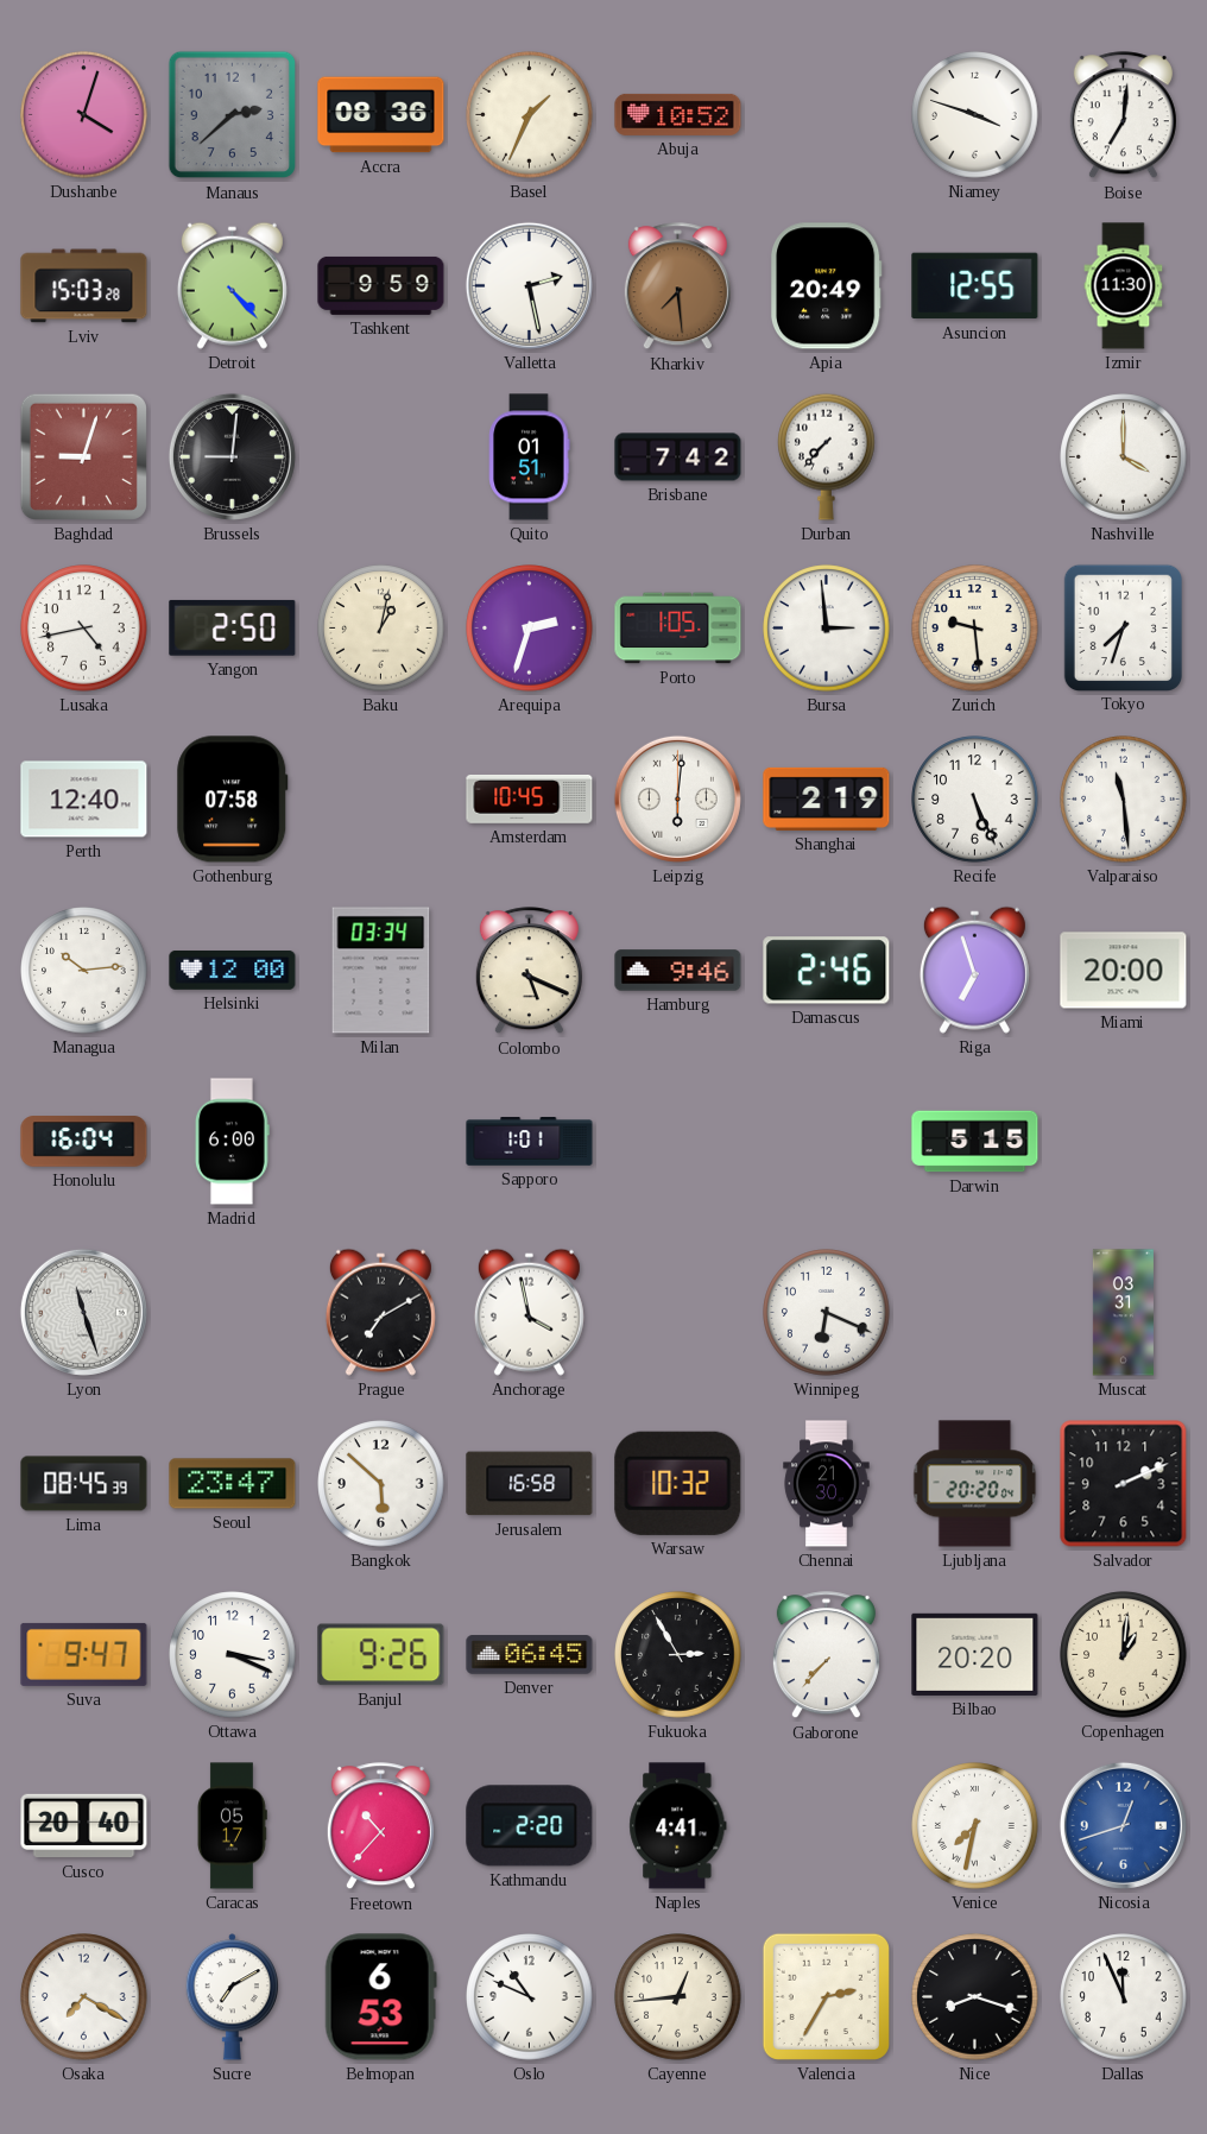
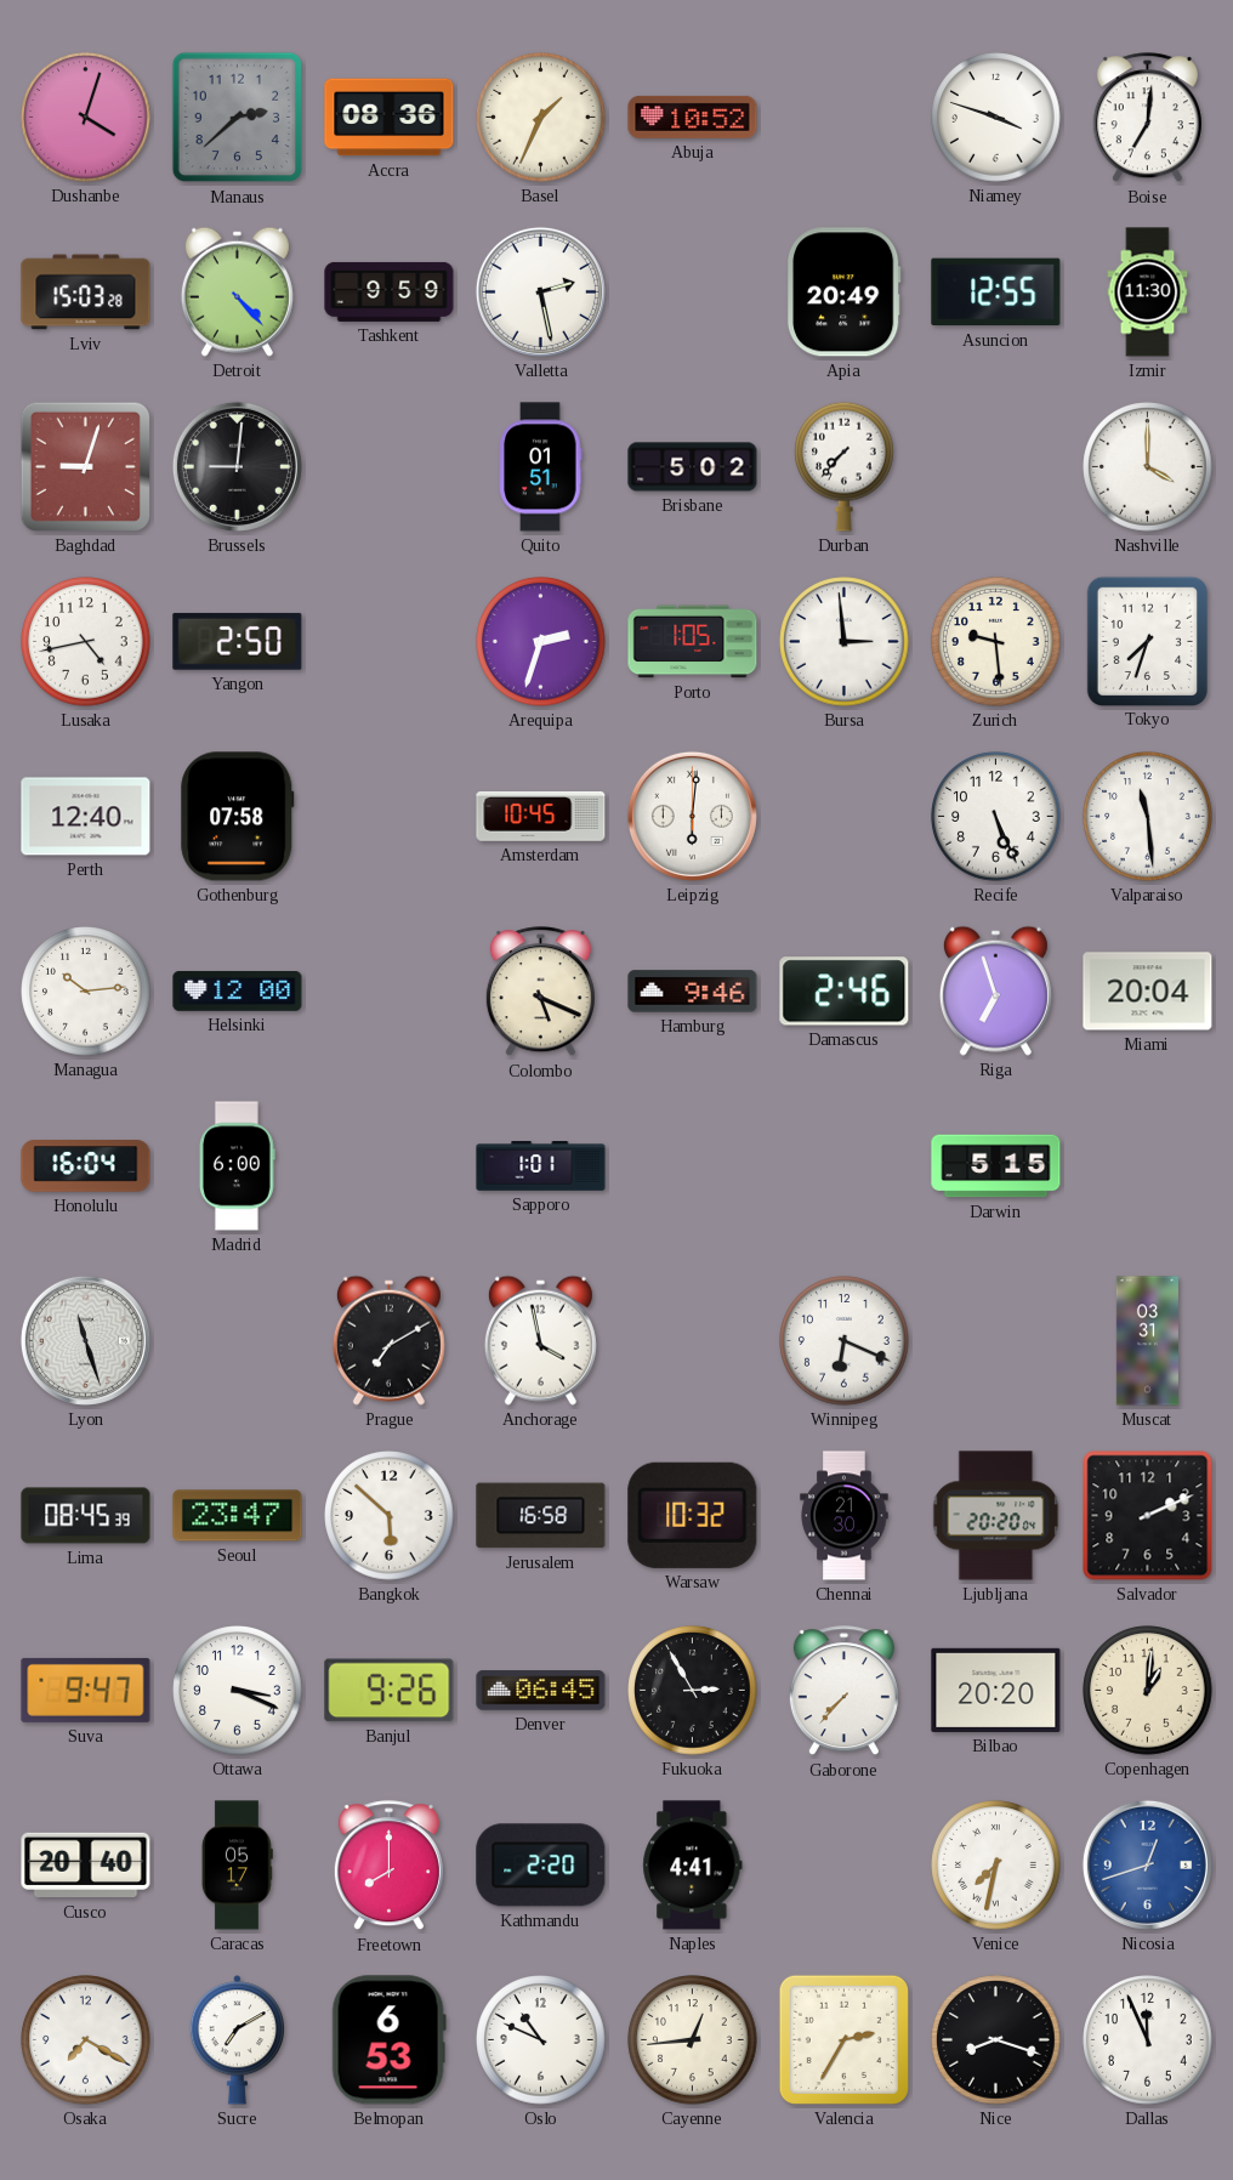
Kharkiv: 7:29 -> none (677, 286)
Brisbane: 7:42 -> 5:02 (693, 467)
Baku: 1:02 -> none (381, 629)
Shanghai: 2:19 -> none (827, 798)
Milan: 03:34 -> none (381, 971)
Miami: 20:00 -> 20:04 (1148, 992)
Freetown: 10:37 -> 8:00 (388, 1866)
